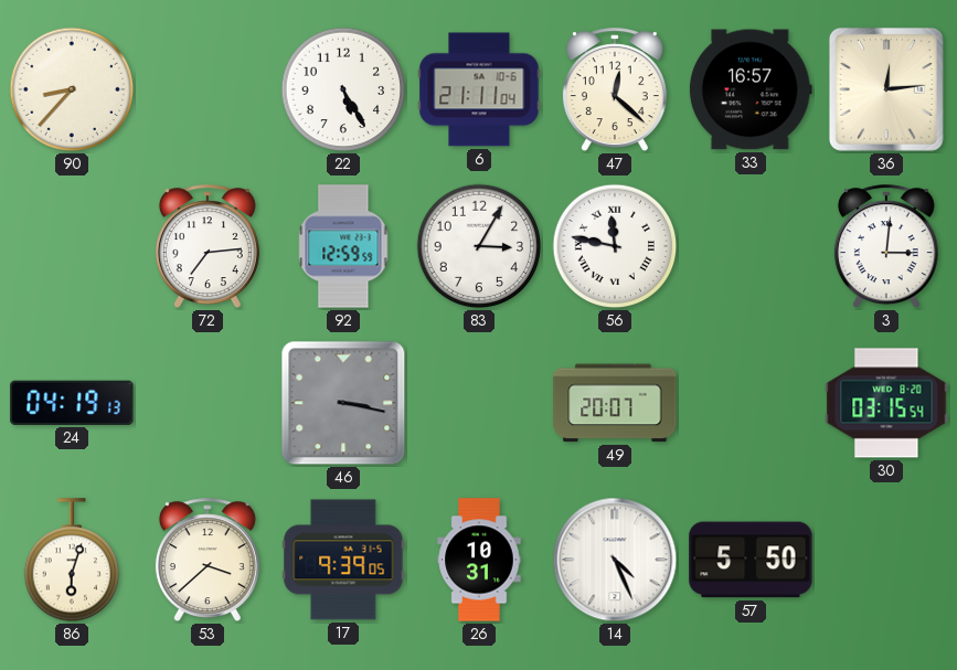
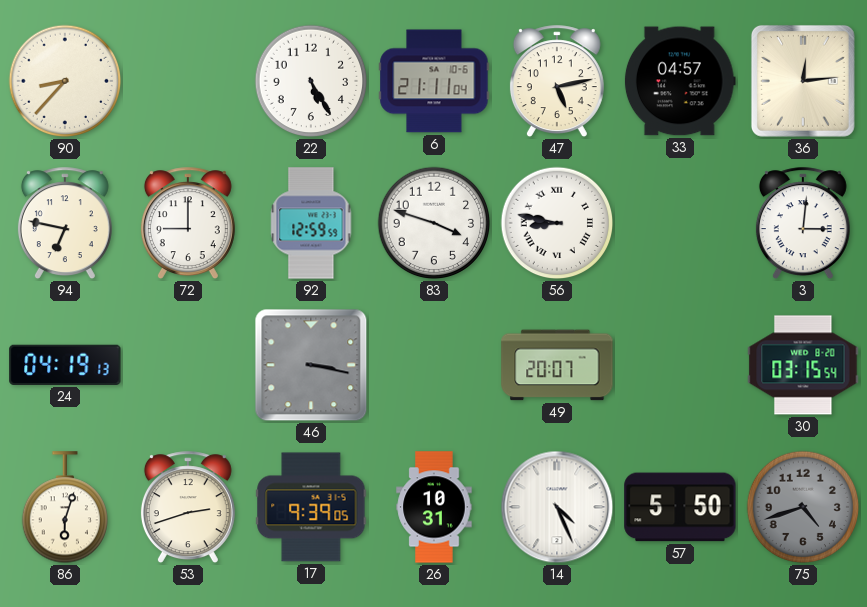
47: 12:22 -> 5:13 (557, 82)
33: 16:57 -> 04:57 (680, 81)
94: none -> 6:47 (65, 224)
72: 7:14 -> 9:00 (188, 224)
83: 3:05 -> 3:48 (434, 223)
56: 11:47 -> 8:47 (557, 223)
53: 3:38 -> 2:42 (188, 508)
75: none -> 4:42 (803, 507)
